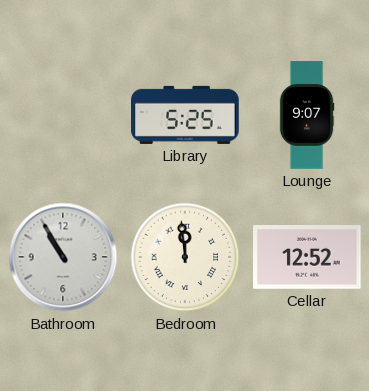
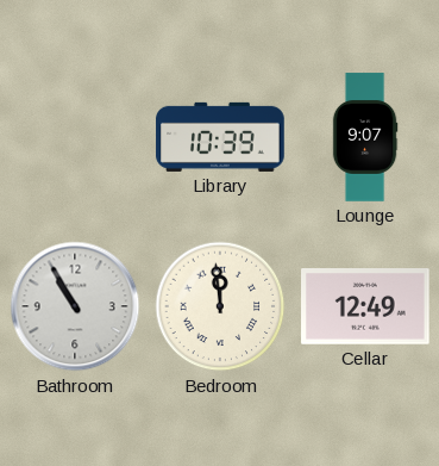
Library: 5:25 -> 10:39 (220, 137)
Cellar: 12:52 -> 12:49 (365, 307)
